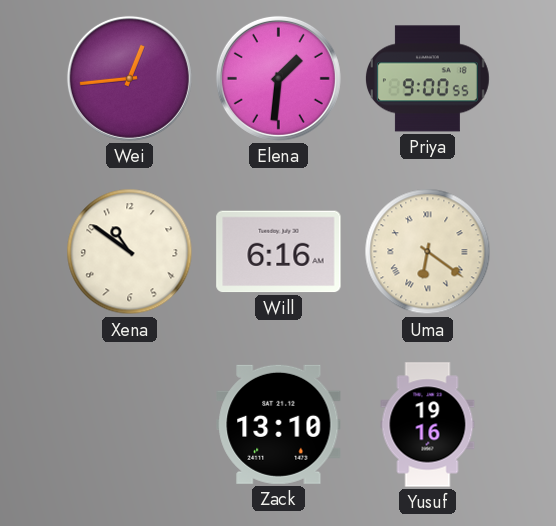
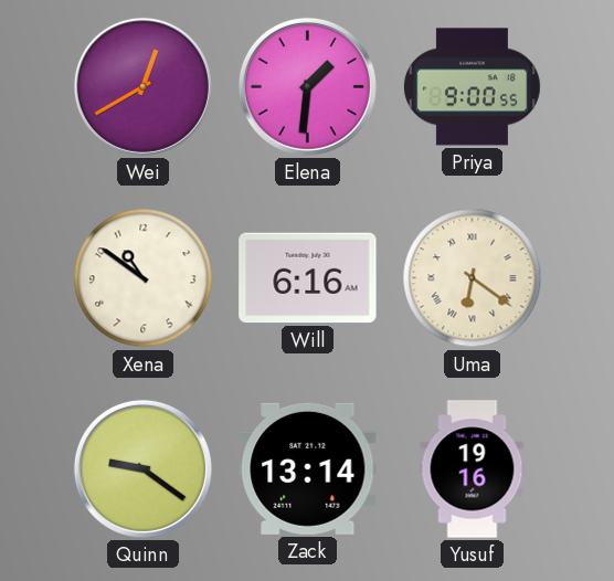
Wei: 12:44 -> 12:40 (142, 86)
Quinn: none -> 9:21 (142, 468)
Zack: 13:10 -> 13:14 (308, 468)
